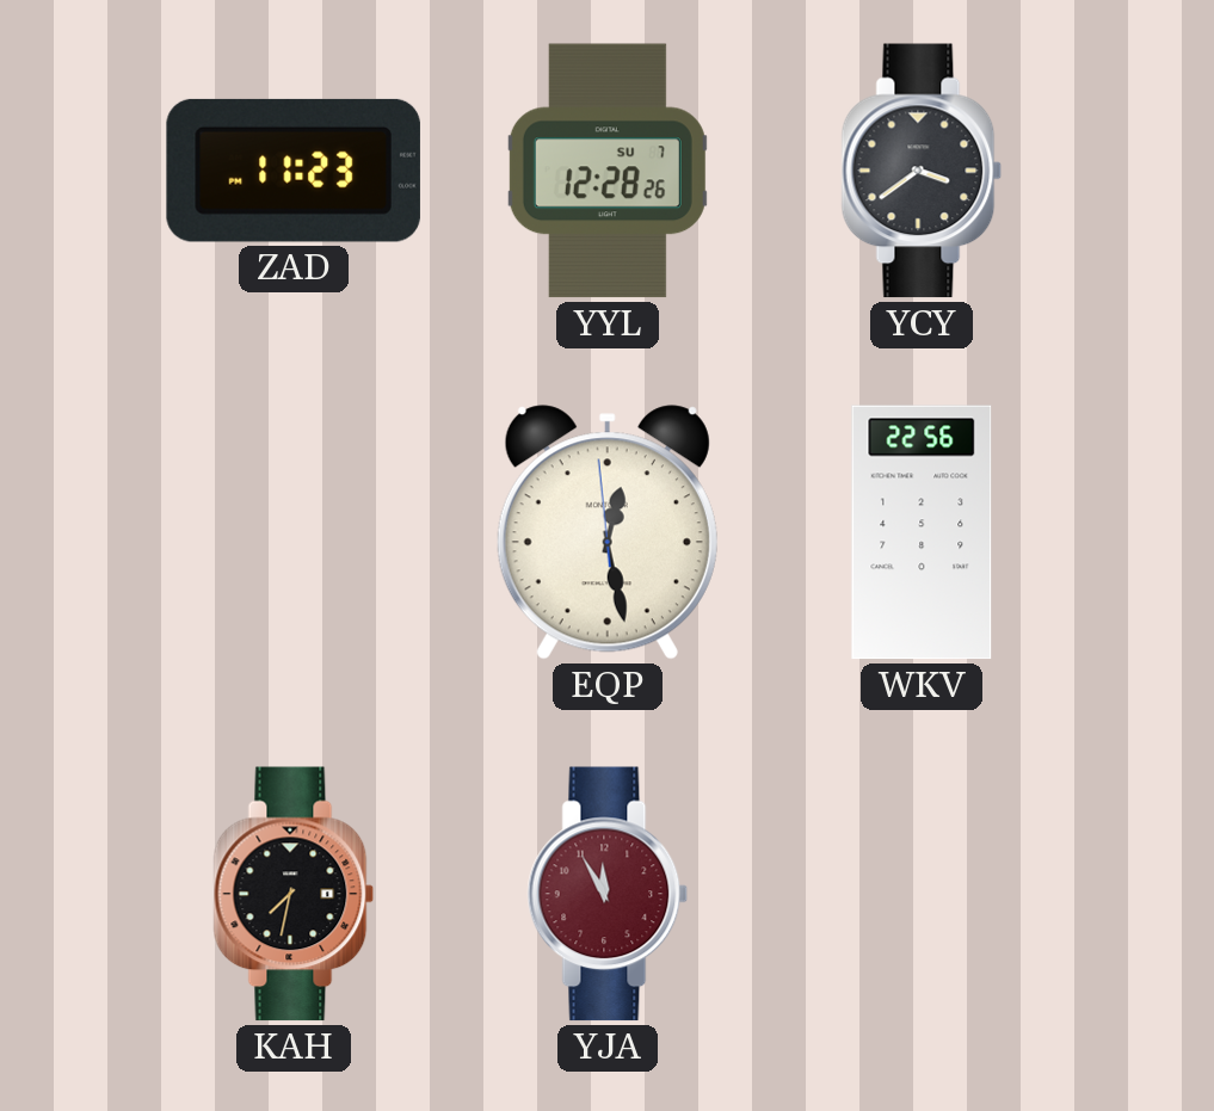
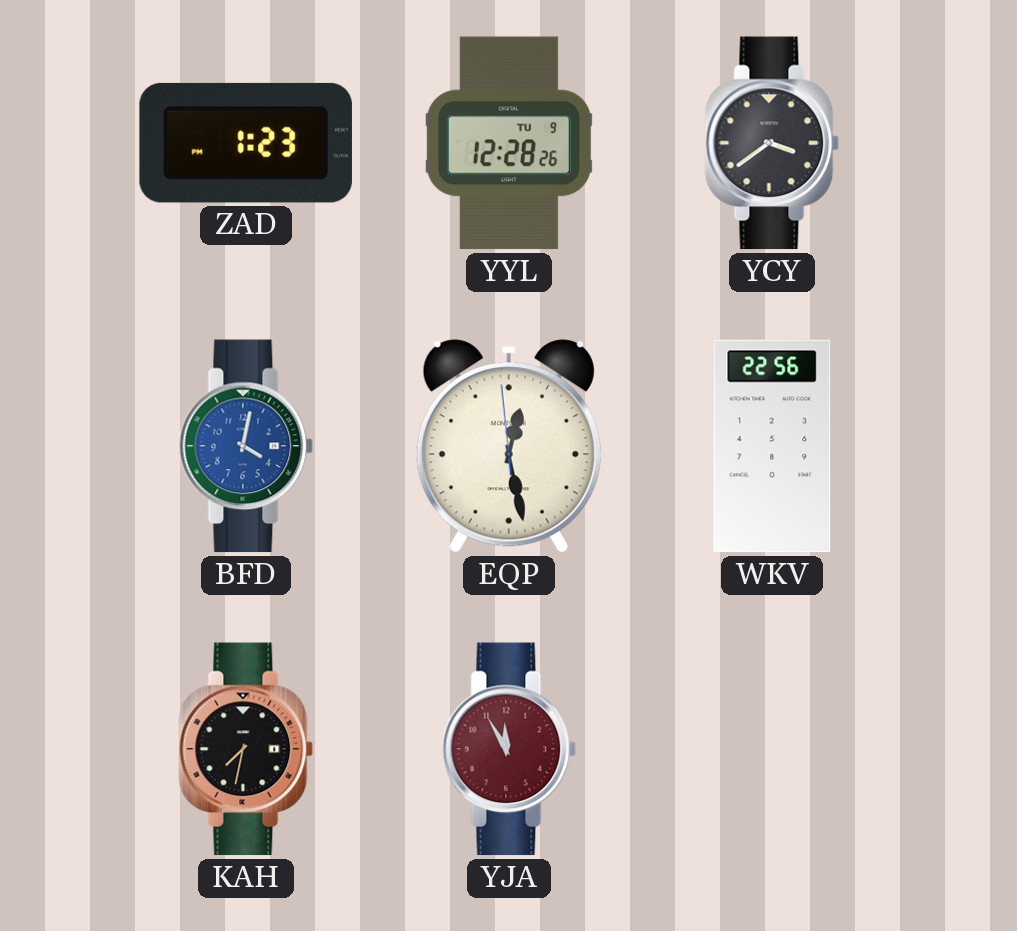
ZAD: 11:23 -> 1:23 (246, 143)
YYL date: SU 7 -> TU 9 (509, 143)
BFD: none -> 4:02 (246, 446)
